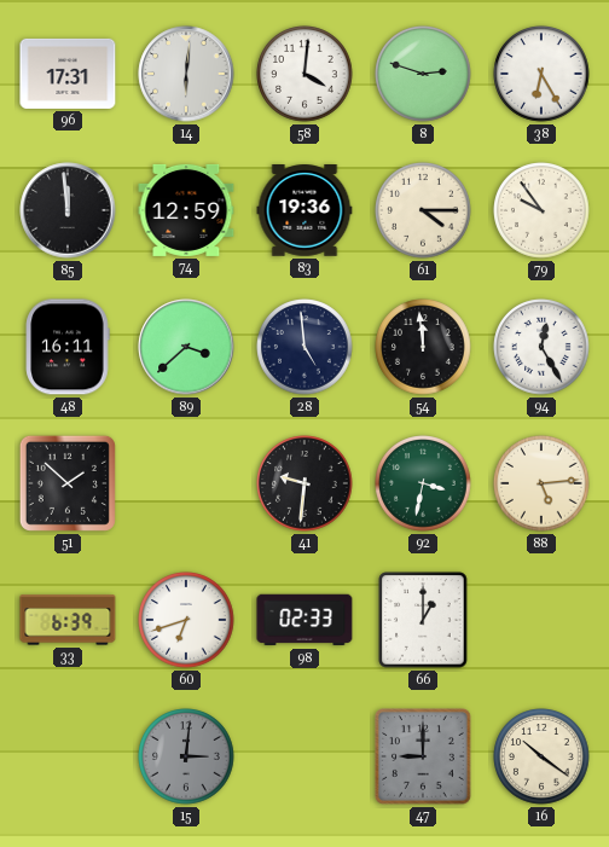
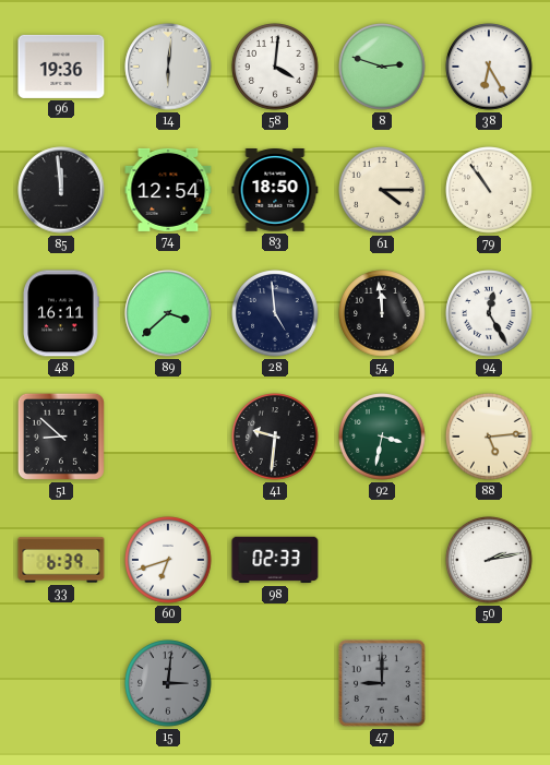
96: 17:31 -> 19:36 (61, 67)
74: 12:59 -> 12:54 (168, 190)
83: 19:36 -> 18:50 (275, 191)
79: 9:54 -> 10:54 (489, 190)
51: 1:52 -> 8:52 (61, 437)
66: 1:00 -> none (423, 620)
50: none -> 2:13 (489, 560)
16: 10:21 -> none (541, 756)
